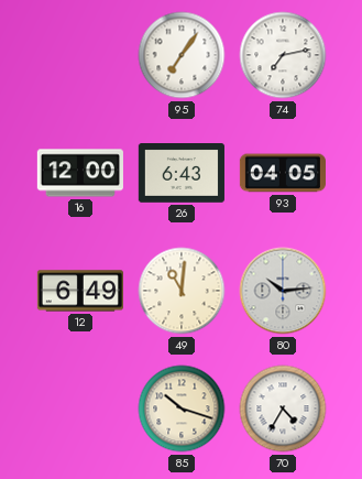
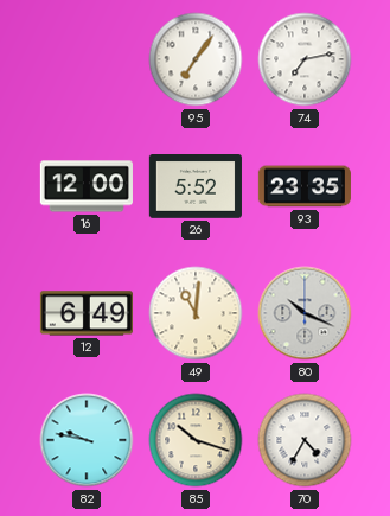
26: 6:43 -> 5:52 (196, 187)
93: 04:05 -> 23:35 (305, 186)
80: 10:14 -> 10:19 (305, 313)
82: none -> 9:47 (87, 440)
